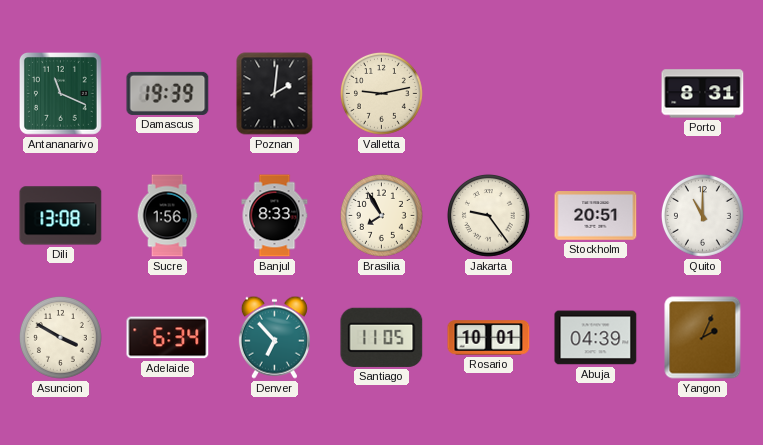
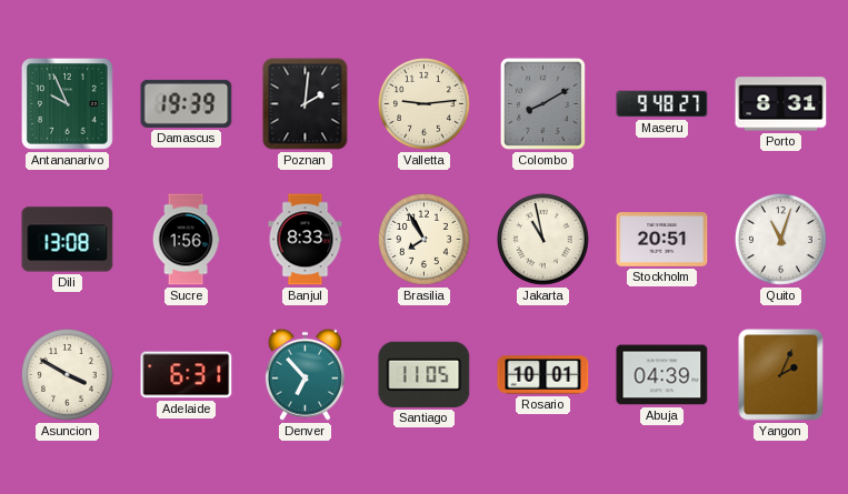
Antananarivo: 11:19 -> 9:56 (67, 103)
Valletta: 9:13 -> 9:14 (423, 103)
Colombo: none -> 8:10 (542, 103)
Maseru: none -> 9:48 (662, 104)
Jakarta: 9:24 -> 10:58 (542, 239)
Quito: 11:00 -> 11:03 (780, 239)
Adelaide: 6:34 -> 6:31 (187, 375)
